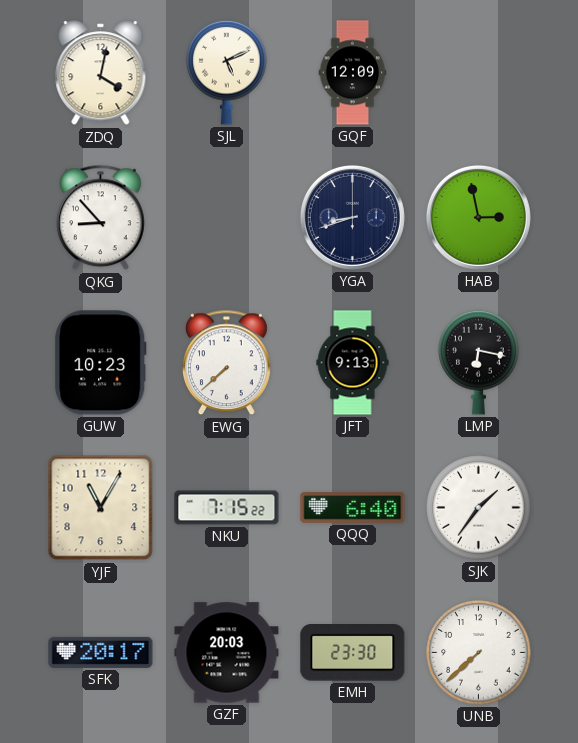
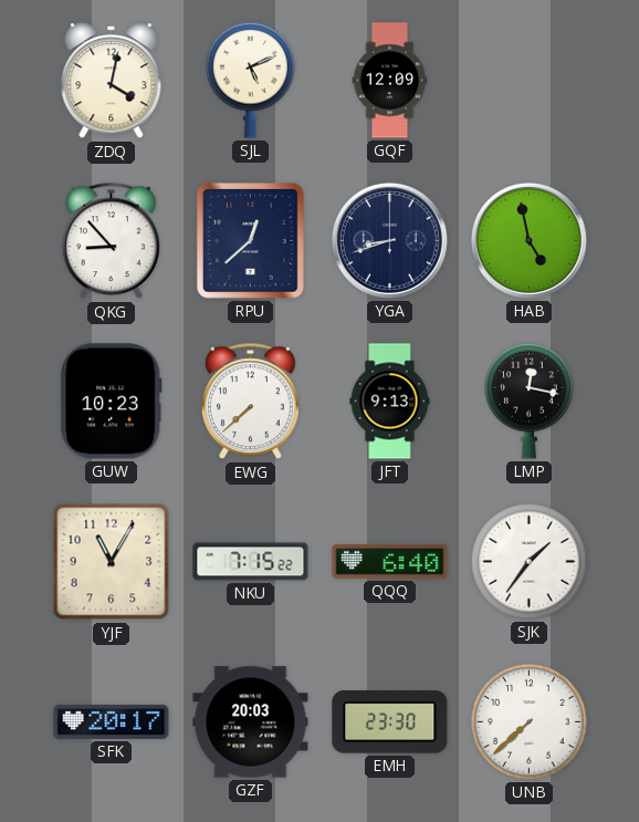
RPU: none -> 12:38 (251, 241)
HAB: 2:58 -> 4:58 (528, 240)
LMP: 6:17 -> 12:17 (530, 400)
